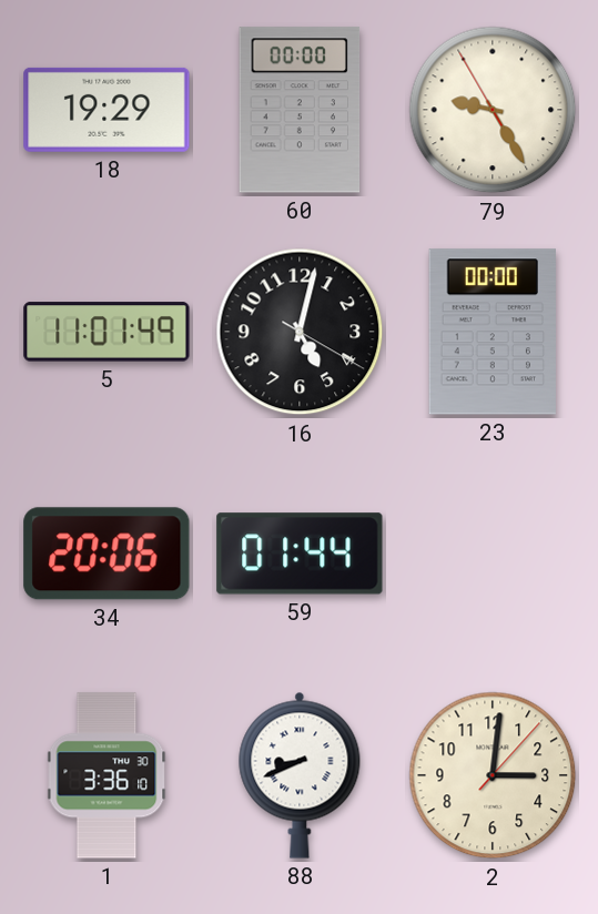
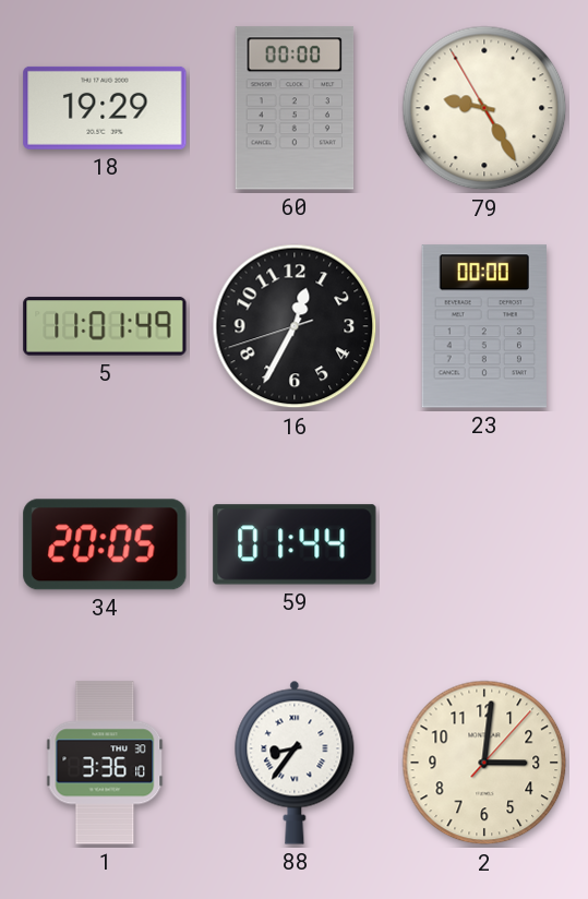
16: 5:02 -> 12:34 (295, 326)
34: 20:06 -> 20:05 (105, 544)
88: 8:41 -> 8:36 (295, 763)
